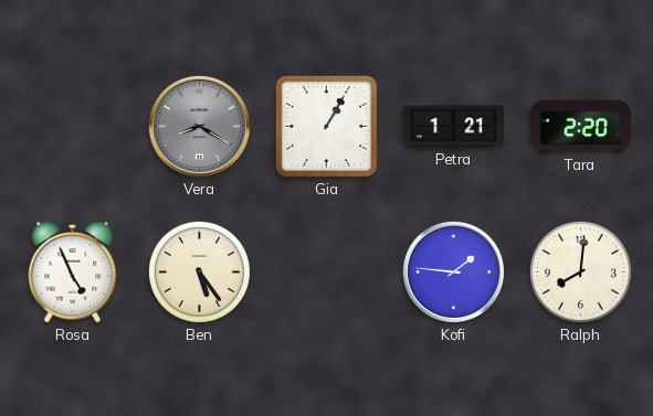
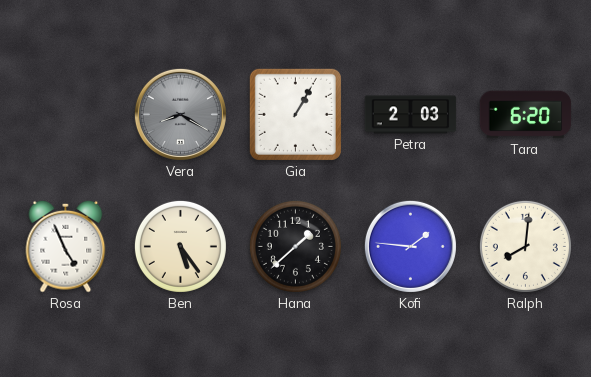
Petra: 1:21 -> 2:03 (411, 115)
Tara: 2:20 -> 6:20 (526, 115)
Hana: none -> 1:38 (295, 246)
